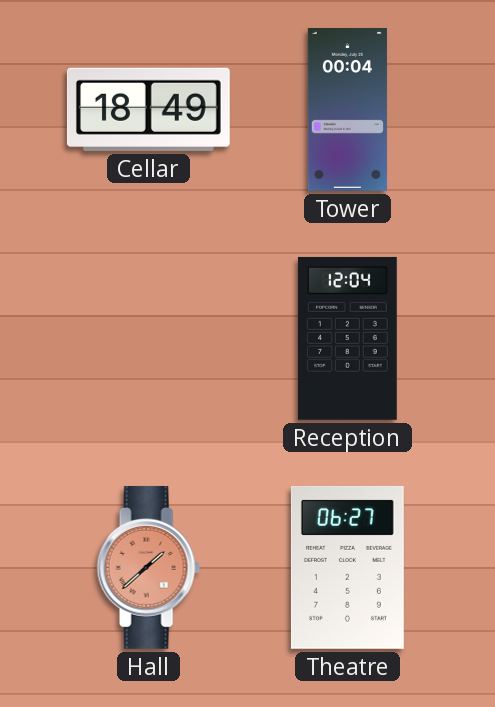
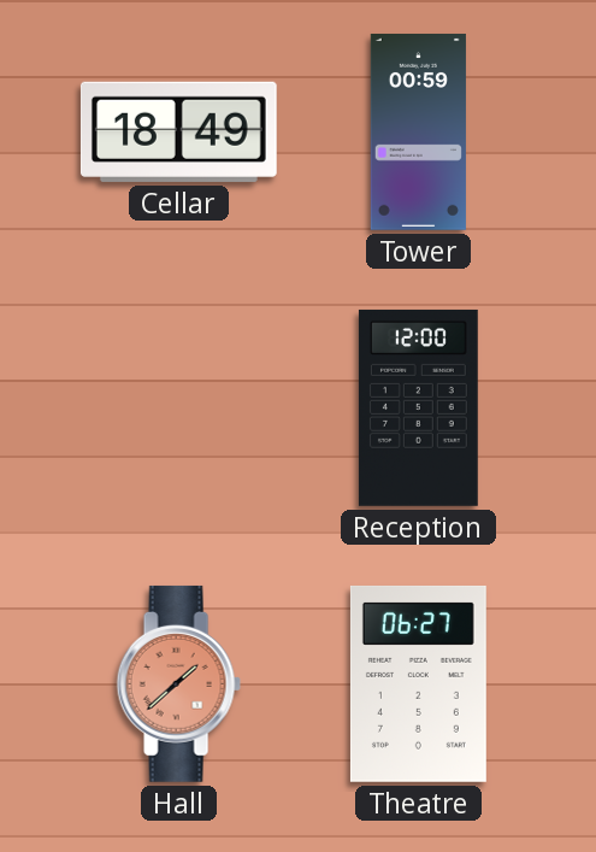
Tower: 00:04 -> 00:59 (418, 131)
Reception: 12:04 -> 12:00 (418, 407)
